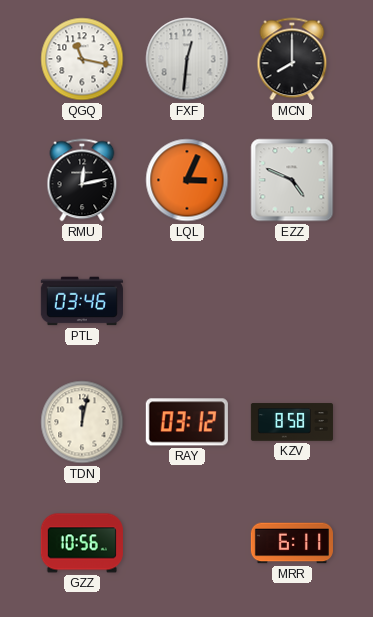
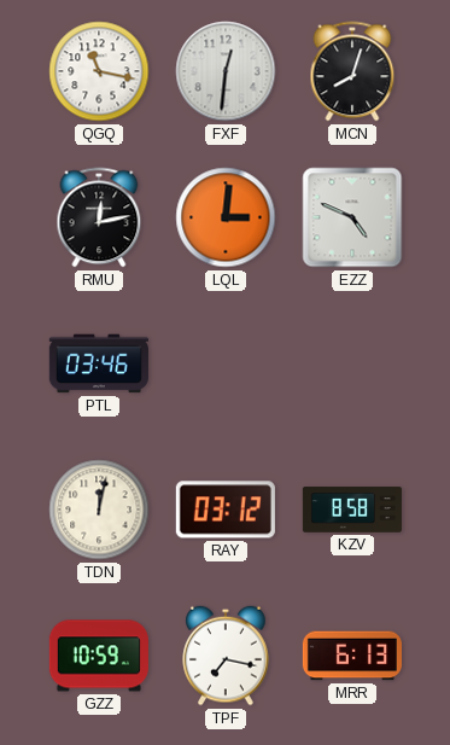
MCN: 8:00 -> 8:03 (352, 71)
LQL: 3:04 -> 3:01 (226, 217)
GZZ: 10:56 -> 10:59 (99, 656)
TPF: none -> 7:17 (226, 656)
MRR: 6:11 -> 6:13 (352, 656)
